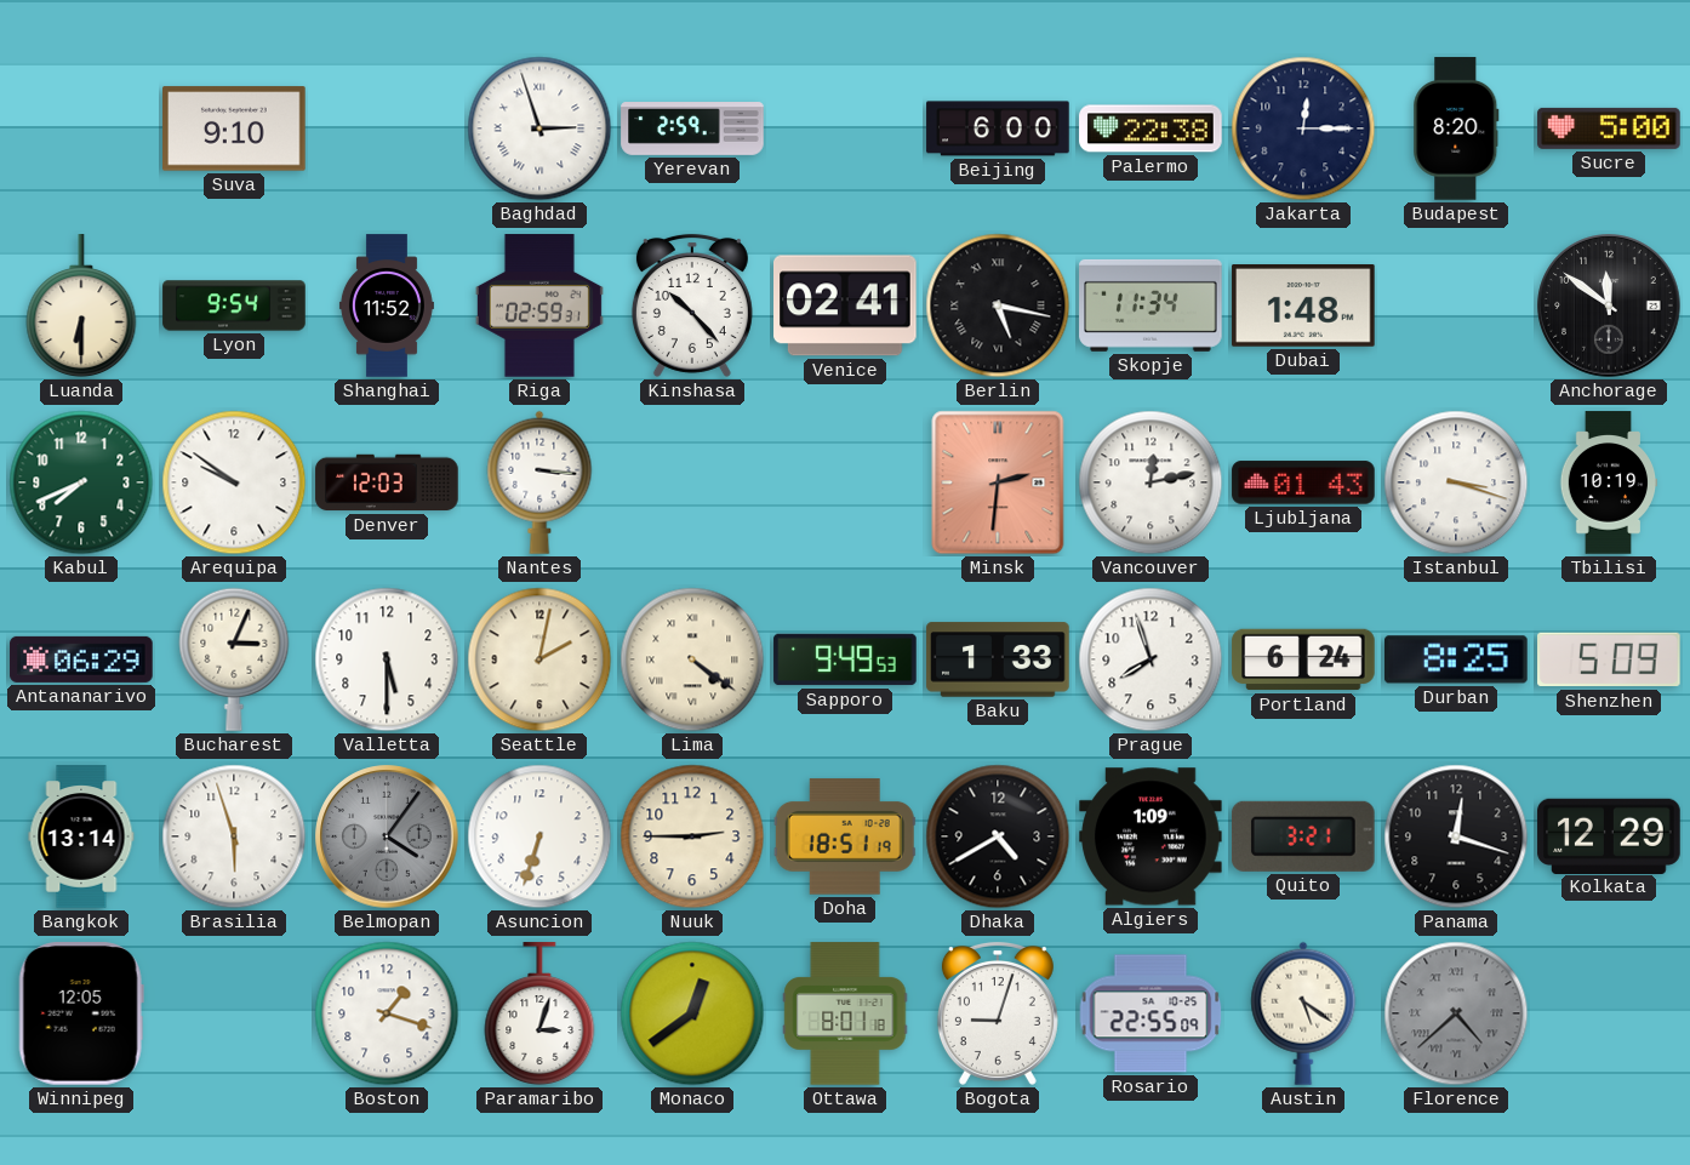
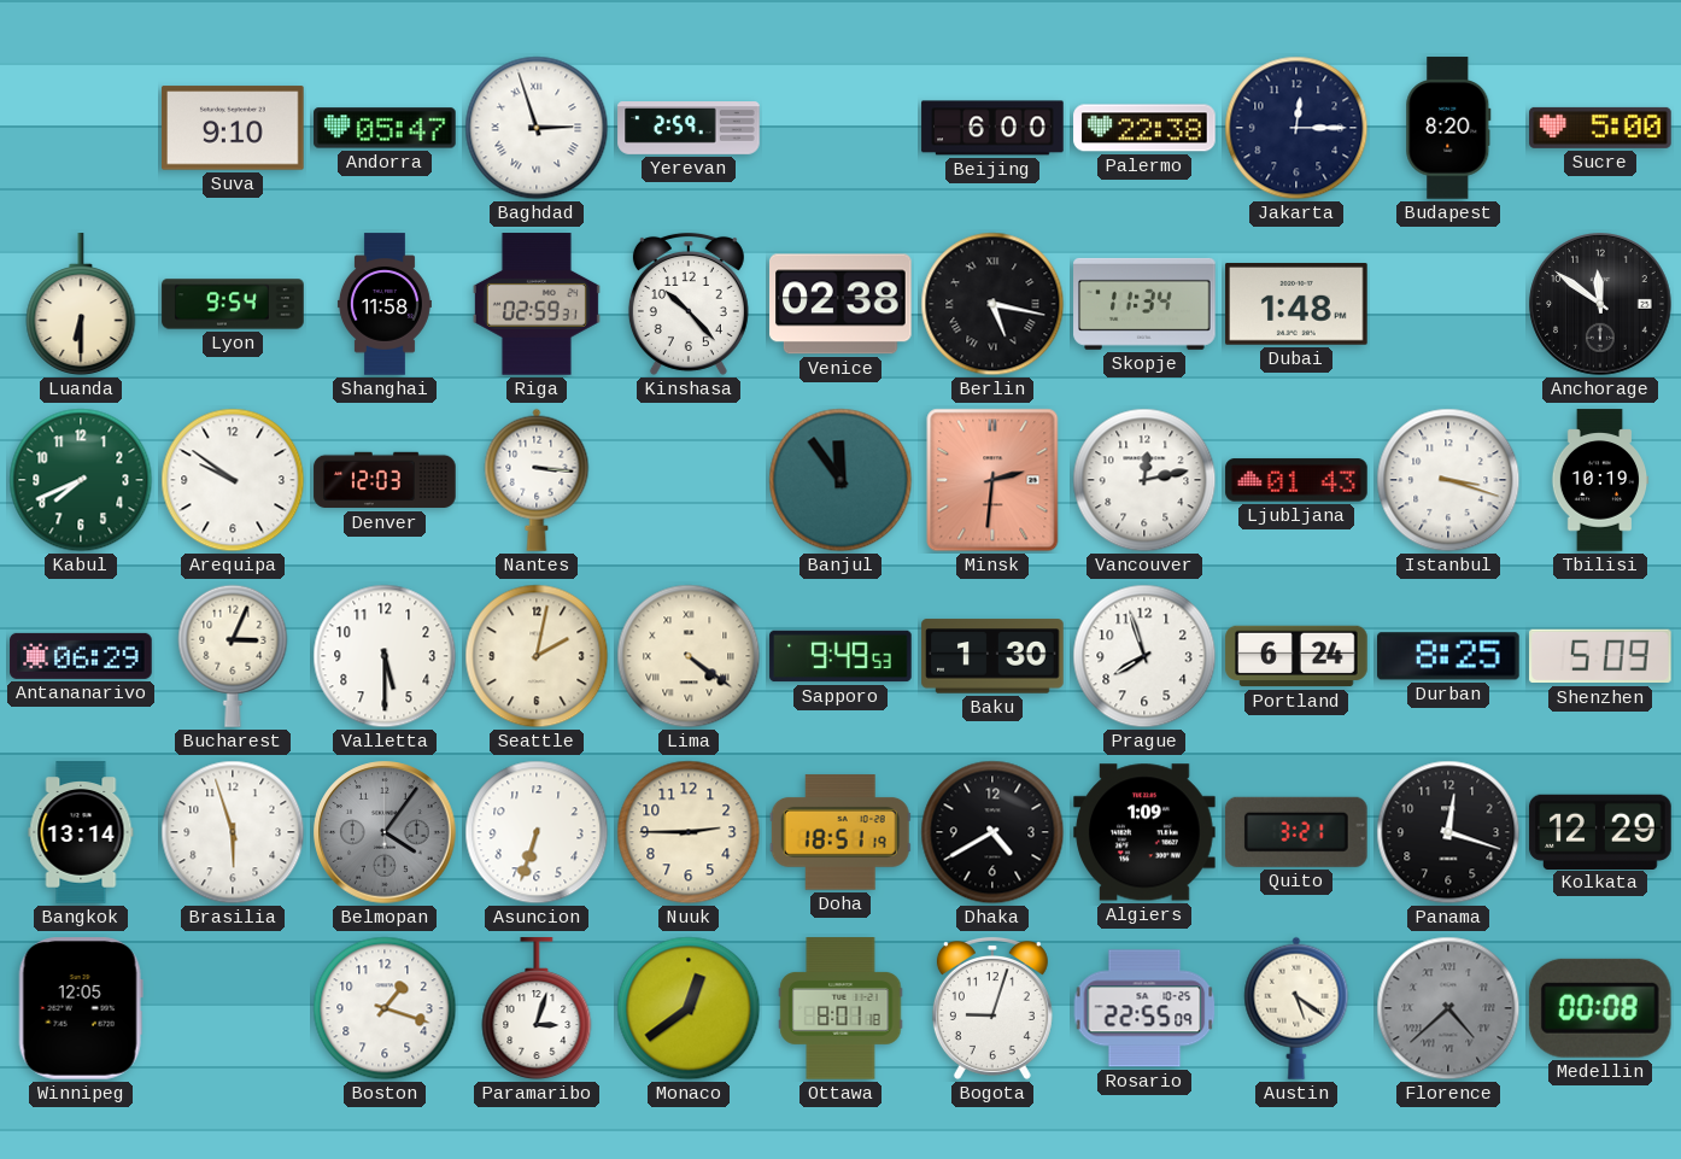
Andorra: none -> 05:47 (385, 128)
Shanghai: 11:52 -> 11:58 (385, 304)
Venice: 02:41 -> 02:38 (842, 304)
Banjul: none -> 11:54 (840, 480)
Baku: 1:33 -> 1:30 (992, 656)
Medellin: none -> 00:08 (1600, 1008)
